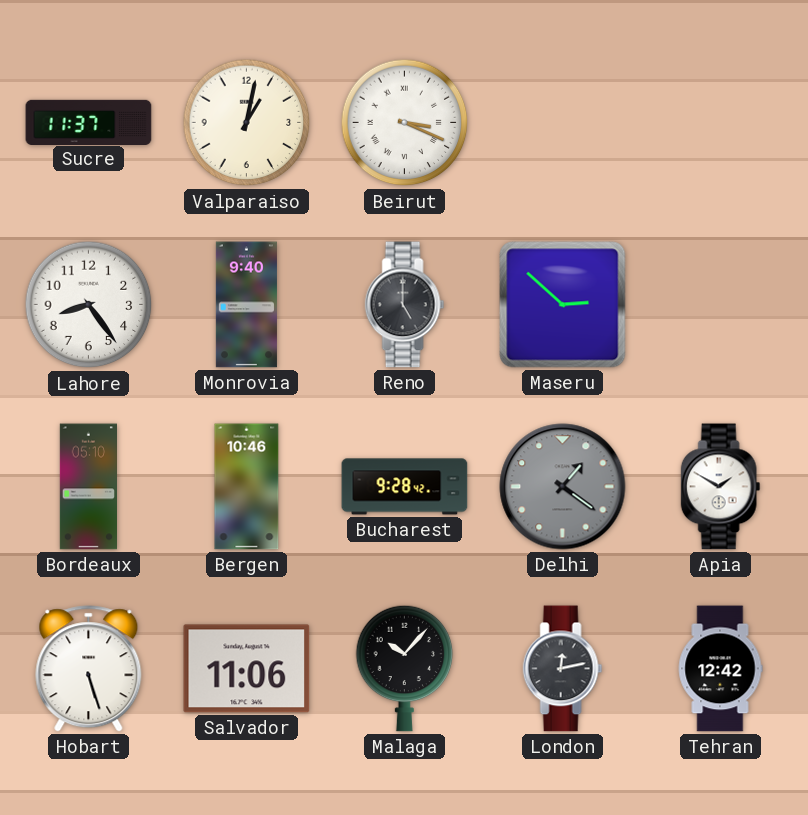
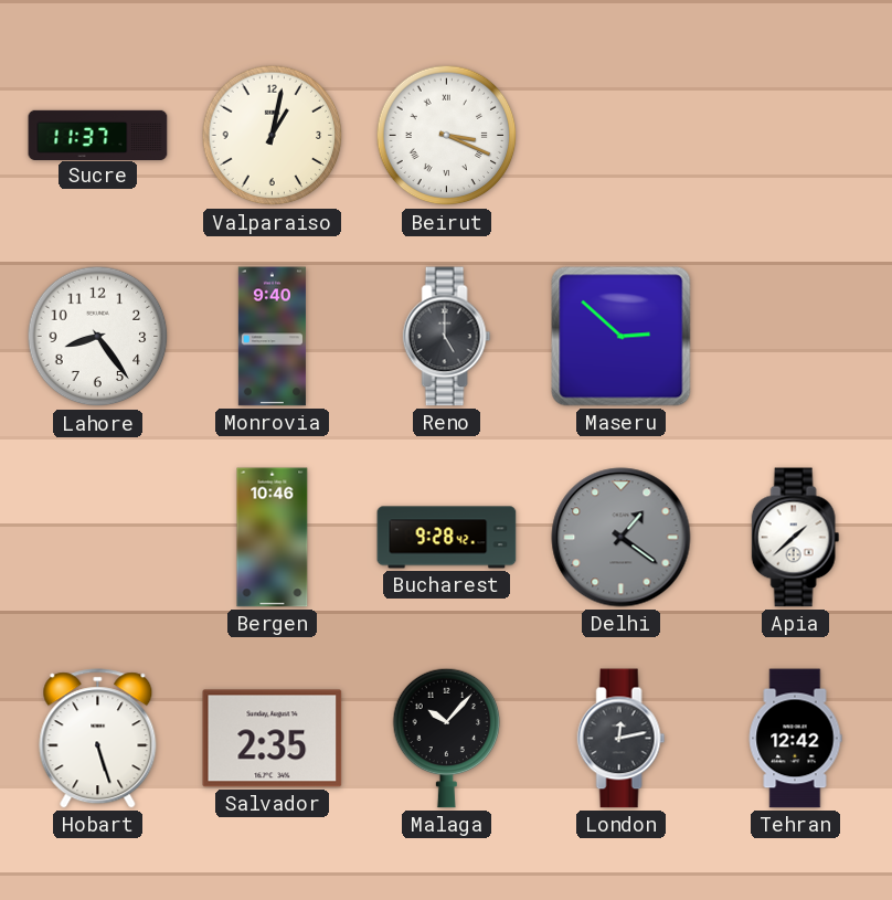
Bordeaux: 05:10 -> none (88, 487)
Apia: 1:50 -> 1:38 (796, 538)
Salvador: 11:06 -> 2:35 (273, 739)
